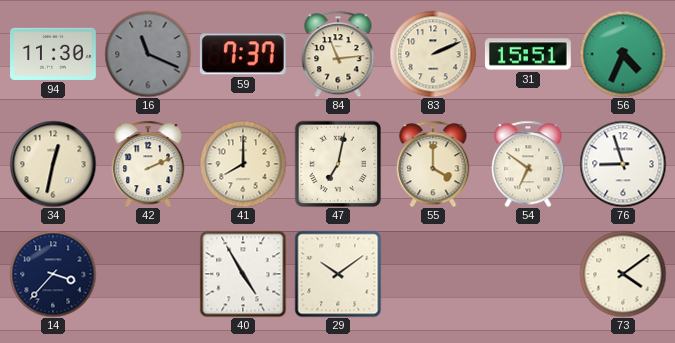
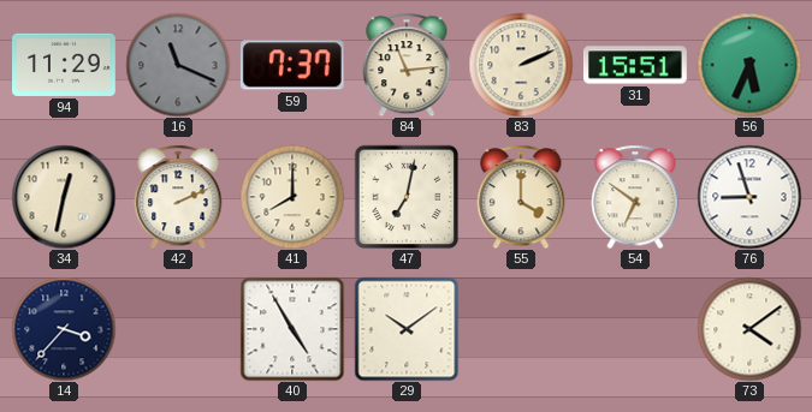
94: 11:30 -> 11:29 (65, 65)
56: 4:34 -> 5:34 (749, 65)
